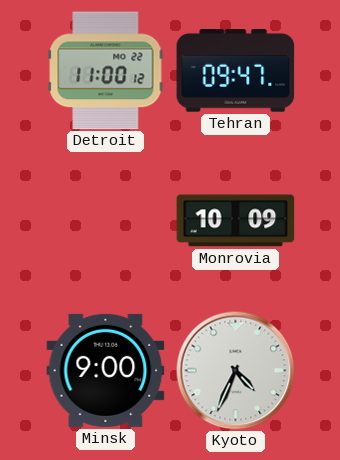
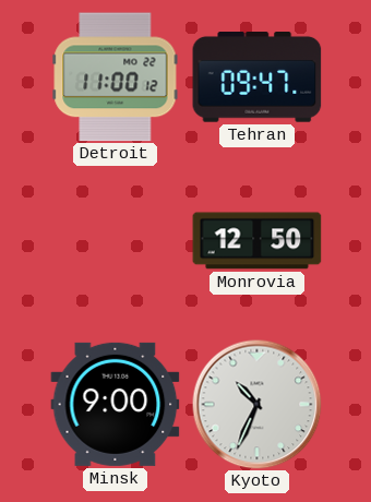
Monrovia: 10:09 -> 12:50 (258, 241)
Kyoto: 4:34 -> 10:34 (258, 405)
